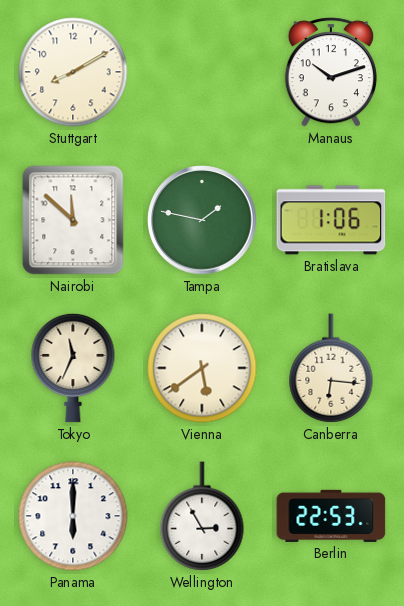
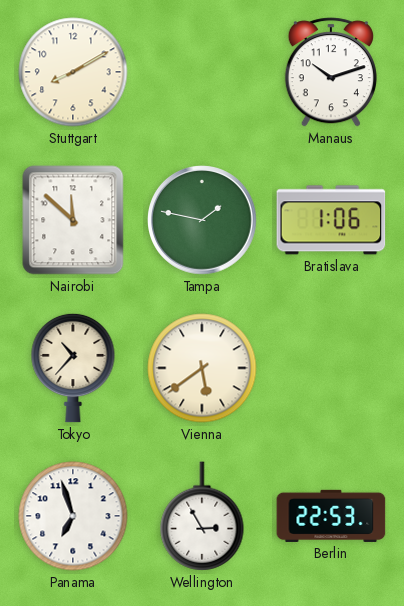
Tokyo: 11:34 -> 10:37 (73, 368)
Canberra: 6:16 -> none (331, 368)
Panama: 6:00 -> 6:57 (73, 516)
